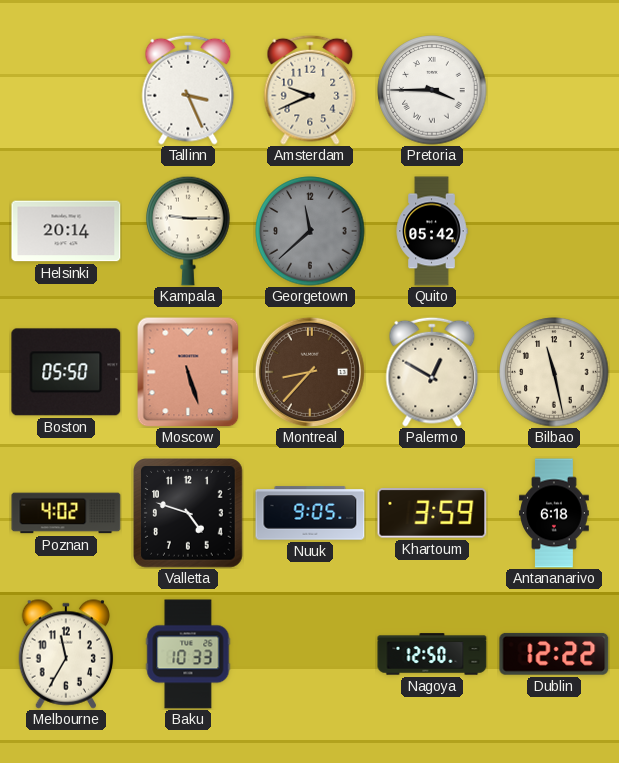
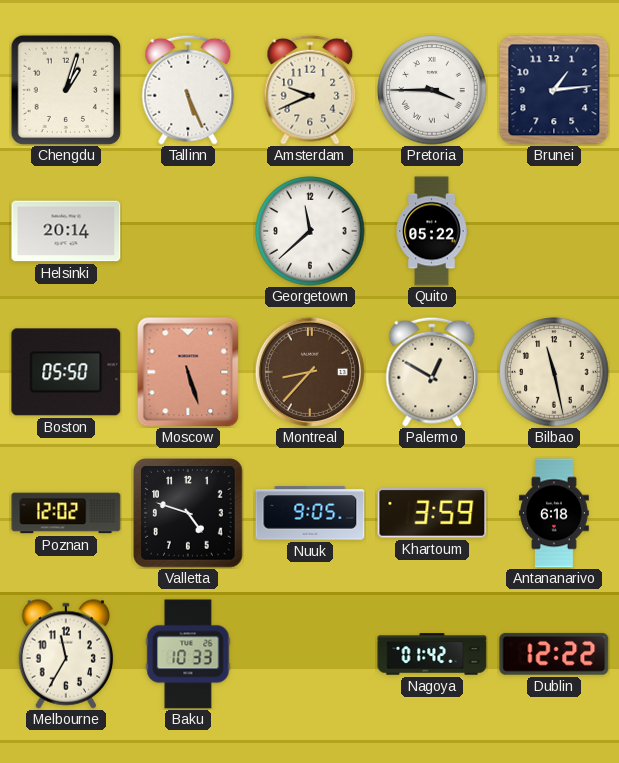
Chengdu: none -> 1:03 (65, 89)
Tallinn: 3:26 -> 5:26 (188, 90)
Brunei: none -> 1:14 (554, 90)
Kampala: 9:15 -> none (188, 231)
Georgetown dial: grey -> white (310, 231)
Quito: 05:42 -> 05:22 (432, 231)
Poznan: 4:02 -> 12:02 (66, 513)
Nagoya: 12:50 -> 01:42 (432, 654)
